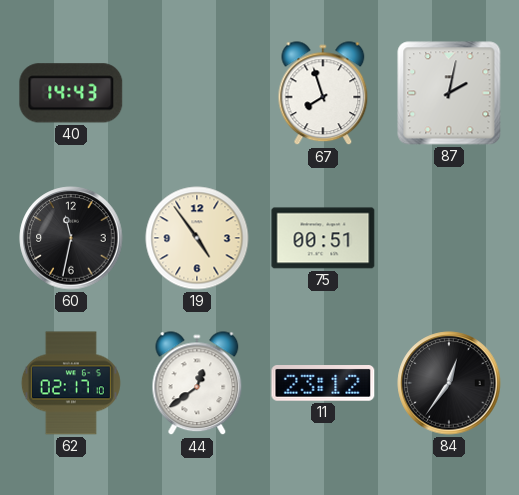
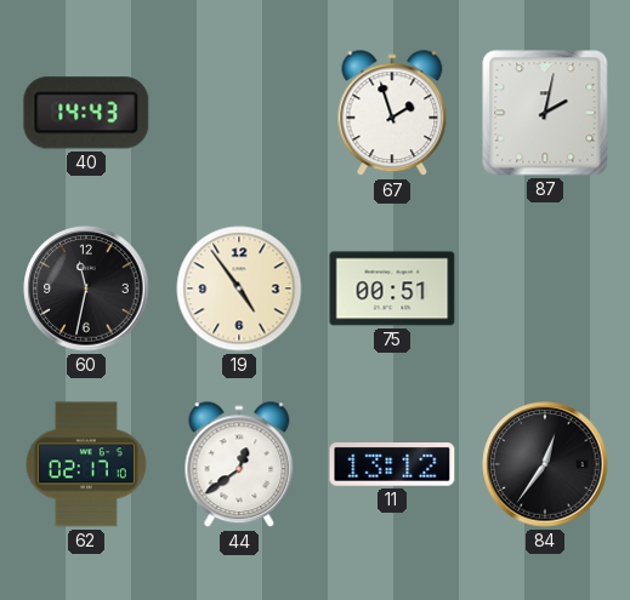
67: 7:57 -> 1:57 (392, 114)
11: 23:12 -> 13:12 (392, 465)
